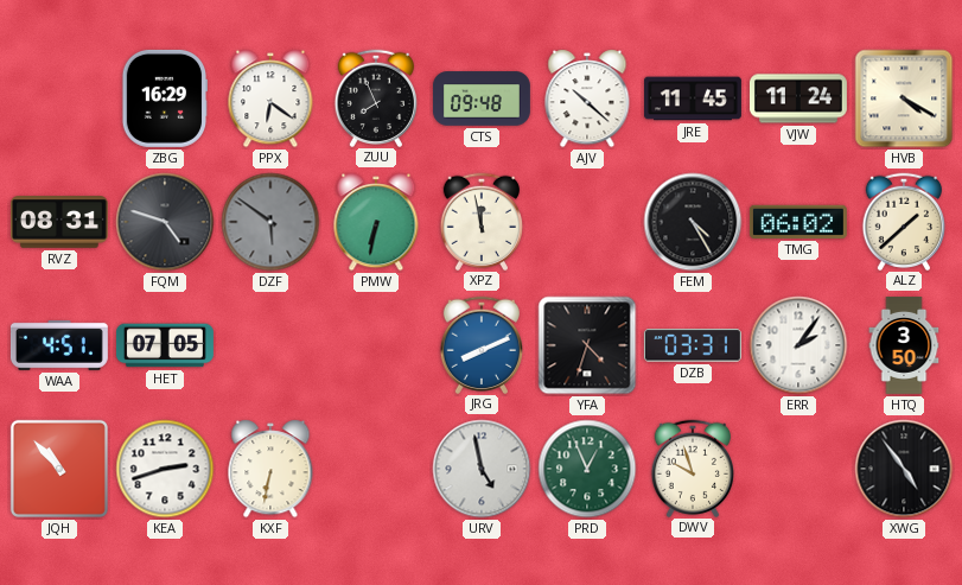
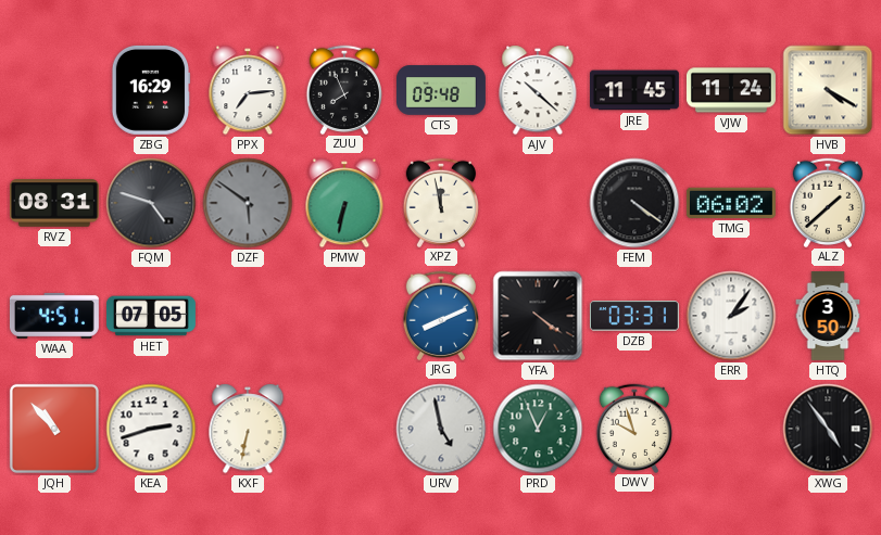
PPX: 6:21 -> 7:14 (248, 90)
FEM: 4:25 -> 4:21 (634, 203)
YFA: 4:33 -> 4:21 (538, 316)
